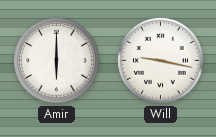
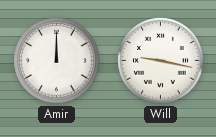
Amir: 6:00 -> 12:00 (57, 61)
